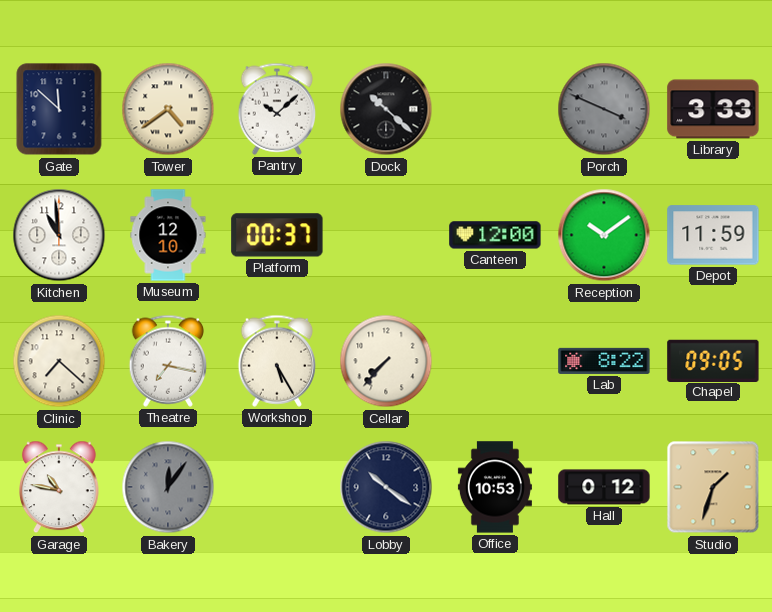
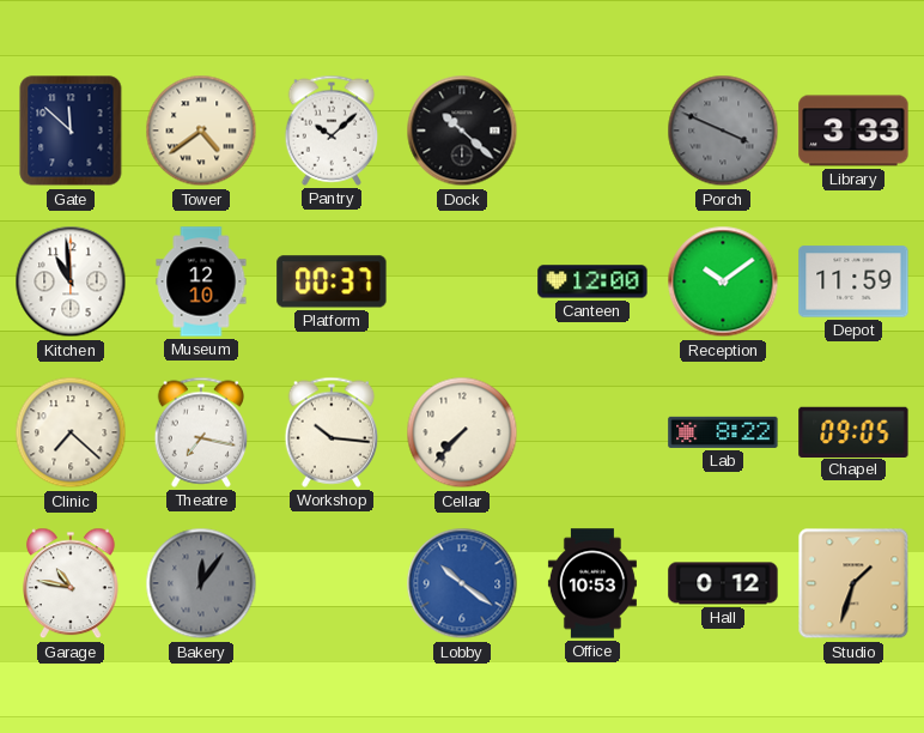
Workshop: 5:25 -> 10:16 (332, 432)
Lobby dial: navy -> blue (462, 583)
